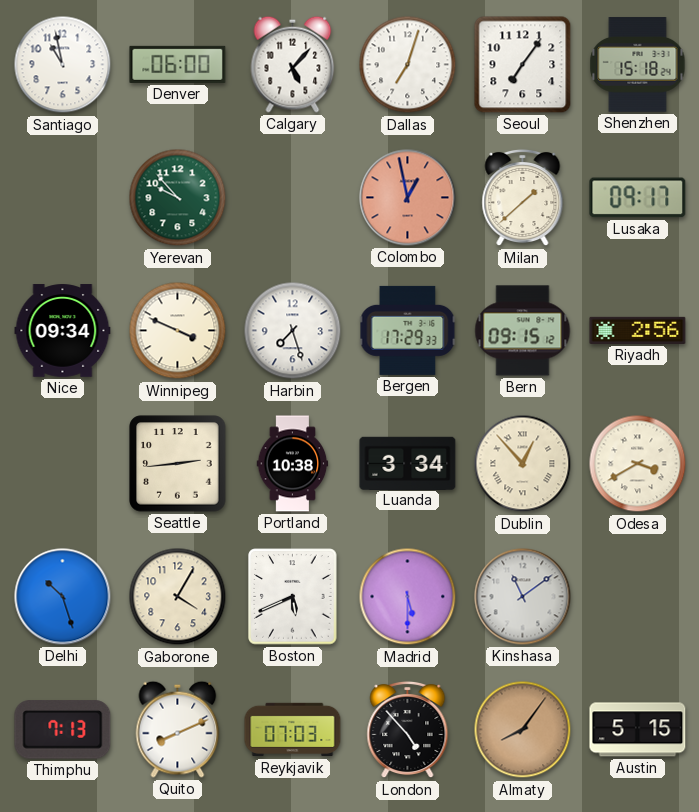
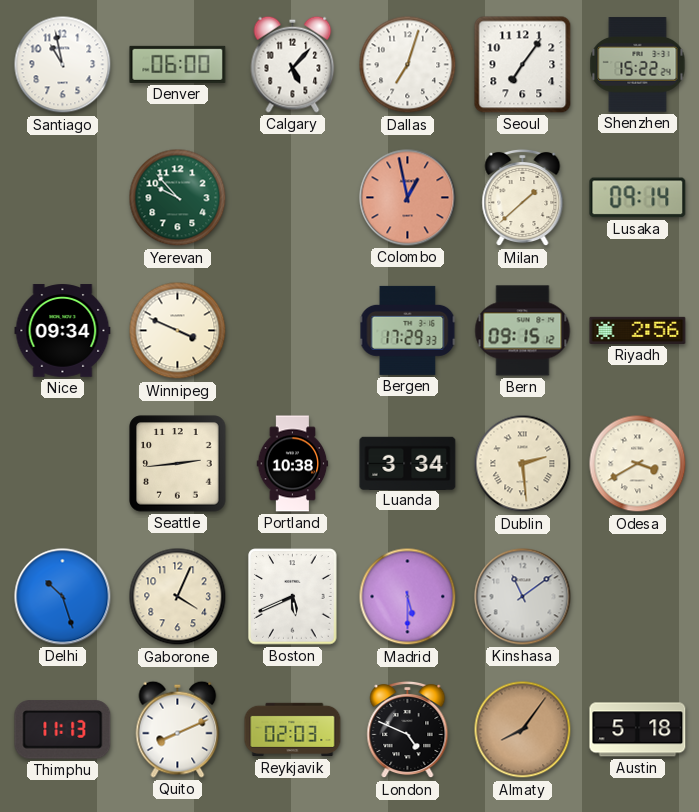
Shenzhen: 15:18 -> 15:22 (638, 65)
Lusaka: 09:17 -> 09:14 (638, 198)
Harbin: 7:27 -> none (293, 331)
Dublin: 12:53 -> 2:29 (523, 464)
Gaborone: 4:05 -> 4:04 (178, 597)
Thimphu: 7:13 -> 11:13 (63, 730)
Reykjavik: 07:03 -> 02:03 (293, 730)
London: 4:53 -> 4:49 (408, 730)
Austin: 5:15 -> 5:18 (638, 730)
